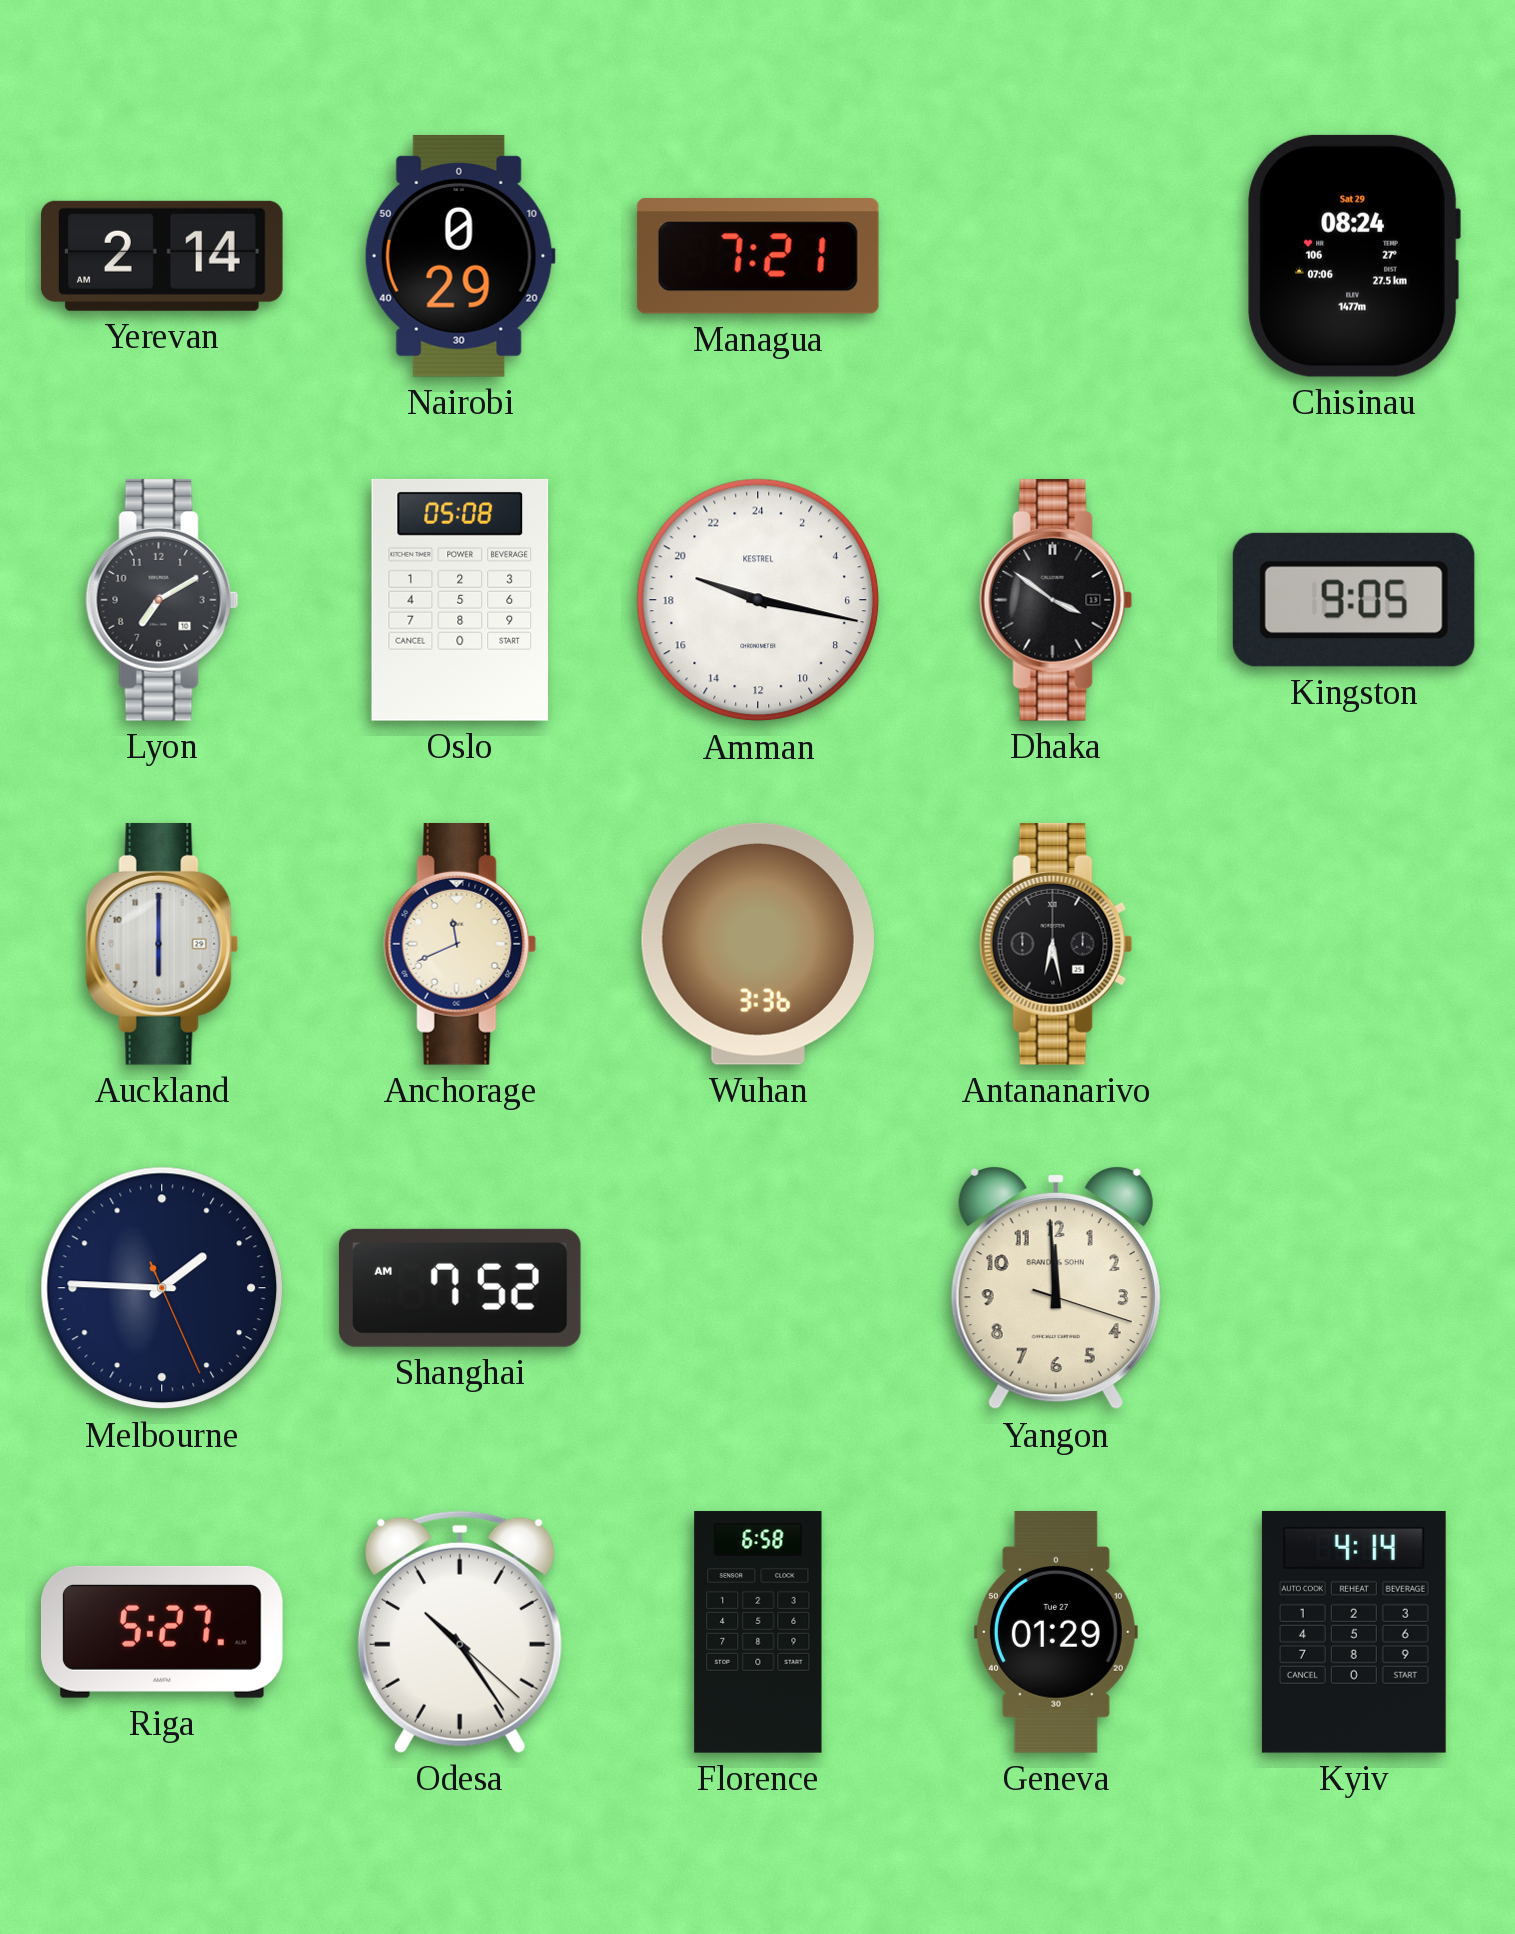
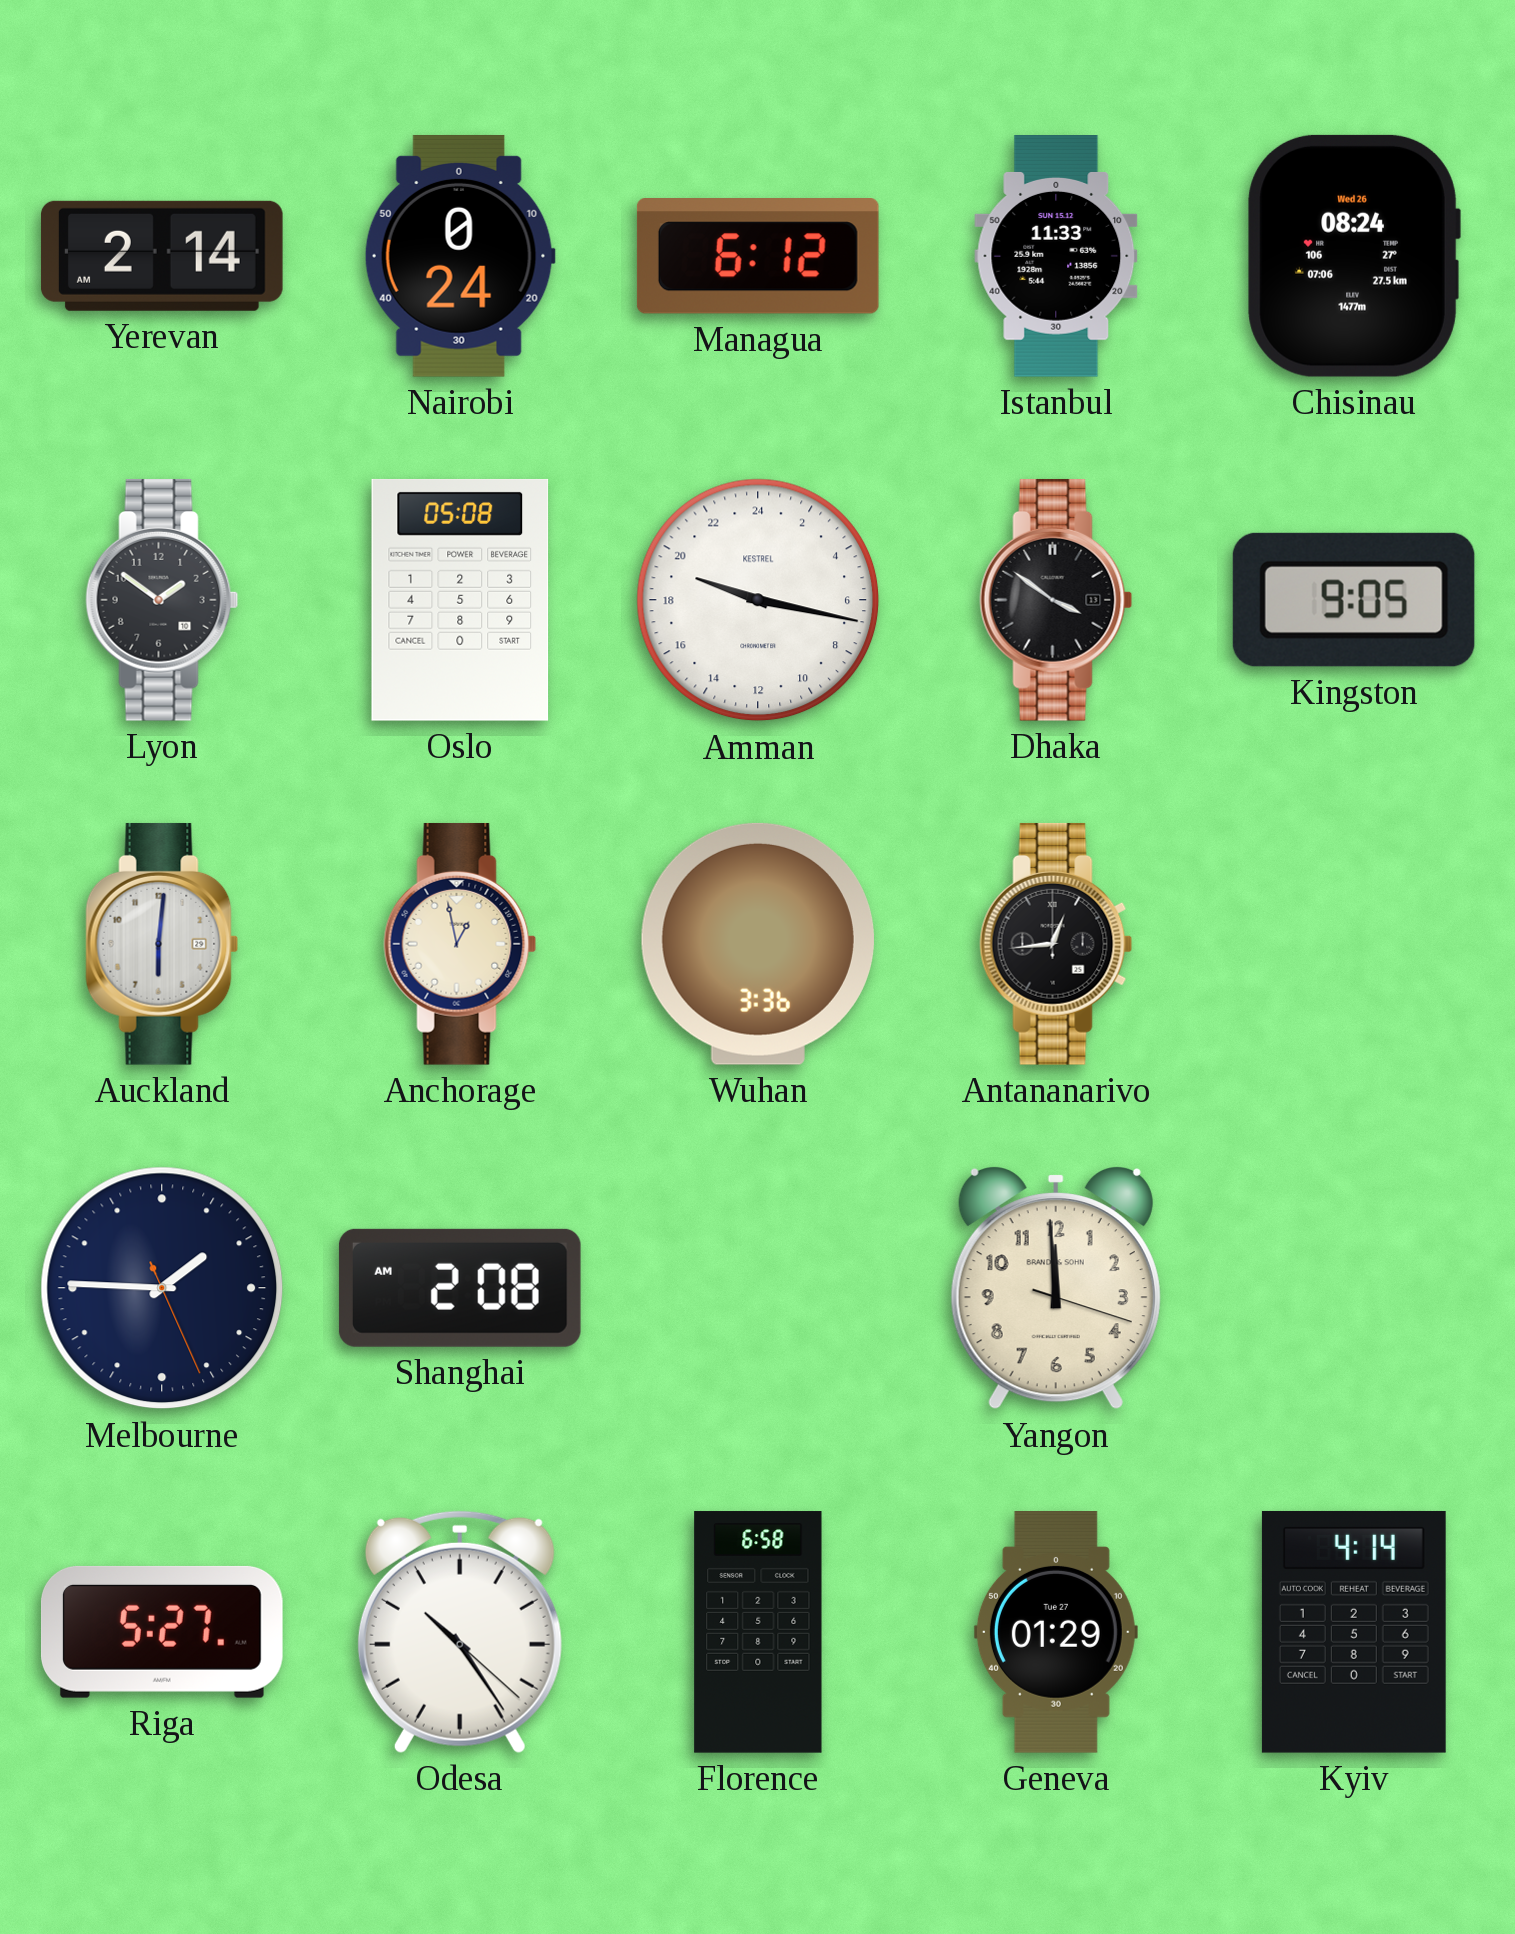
Nairobi: 0:29 -> 0:24 (460, 256)
Managua: 7:21 -> 6:12 (758, 257)
Istanbul: none -> 11:33 (1056, 257)
Chisinau date: Sat 29 -> Wed 26 (1354, 256)
Lyon: 7:10 -> 1:51 (162, 600)
Auckland: 6:00 -> 6:01 (162, 944)
Anchorage: 11:41 -> 12:58 (460, 944)
Antananarivo: 6:28 -> 12:44 (1056, 944)
Shanghai: 7:52 -> 2:08 (460, 1288)
